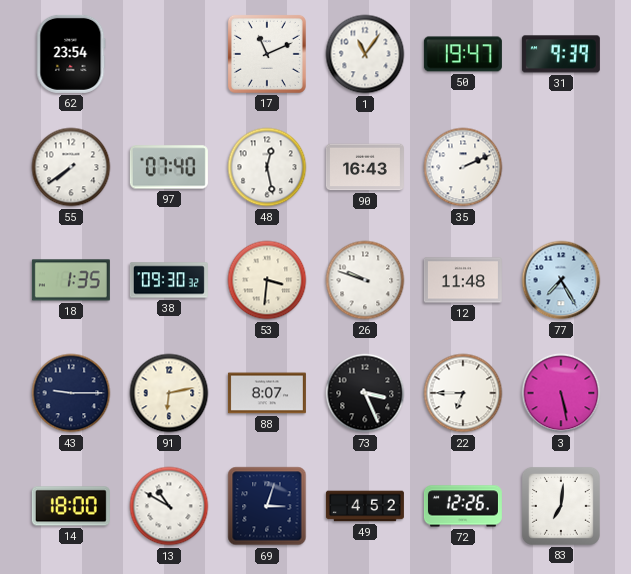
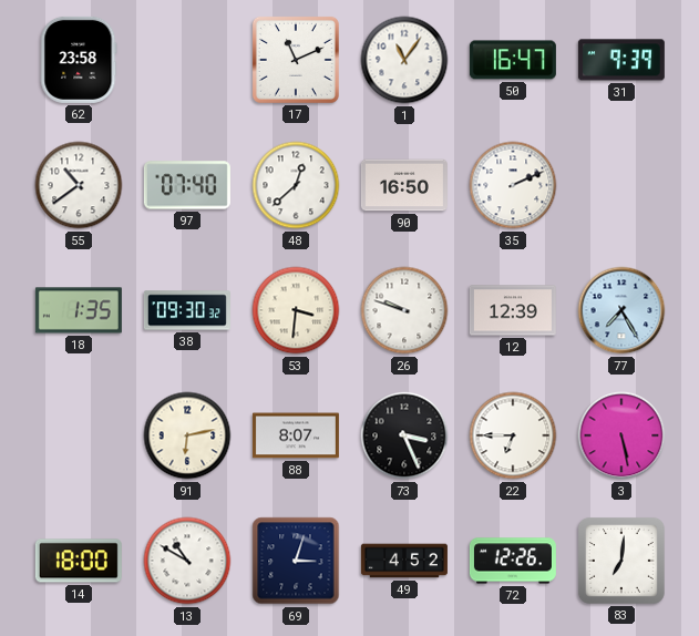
62: 23:54 -> 23:58 (79, 60)
50: 19:47 -> 16:47 (513, 60)
55: 7:39 -> 10:39 (79, 185)
48: 12:28 -> 12:38 (296, 185)
90: 16:43 -> 16:50 (404, 185)
12: 11:48 -> 12:39 (513, 310)
43: 9:15 -> none (71, 393)
